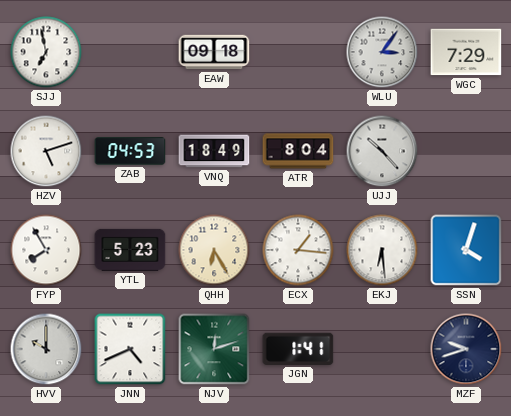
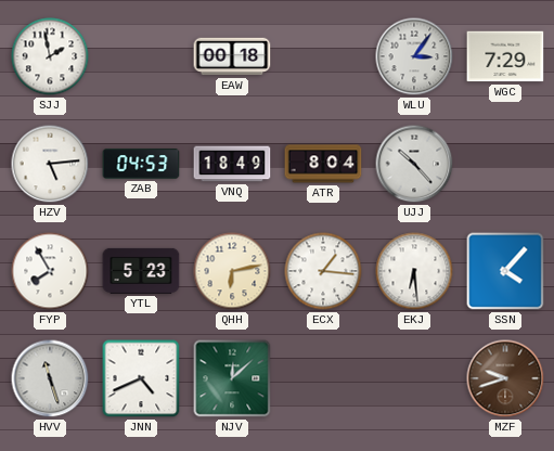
SJJ: 6:58 -> 1:58 (50, 56)
EAW: 09:18 -> 00:18 (232, 56)
HZV: 5:12 -> 5:14 (50, 164)
QHH: 6:25 -> 6:13 (232, 271)
SSN: 4:03 -> 4:07 (505, 271)
HVV: 10:00 -> 11:27 (50, 378)
NJV: 12:12 -> 12:08 (232, 378)
JGN: 1:41 -> none (298, 349)
MZF dial: navy -> brown (505, 378)
